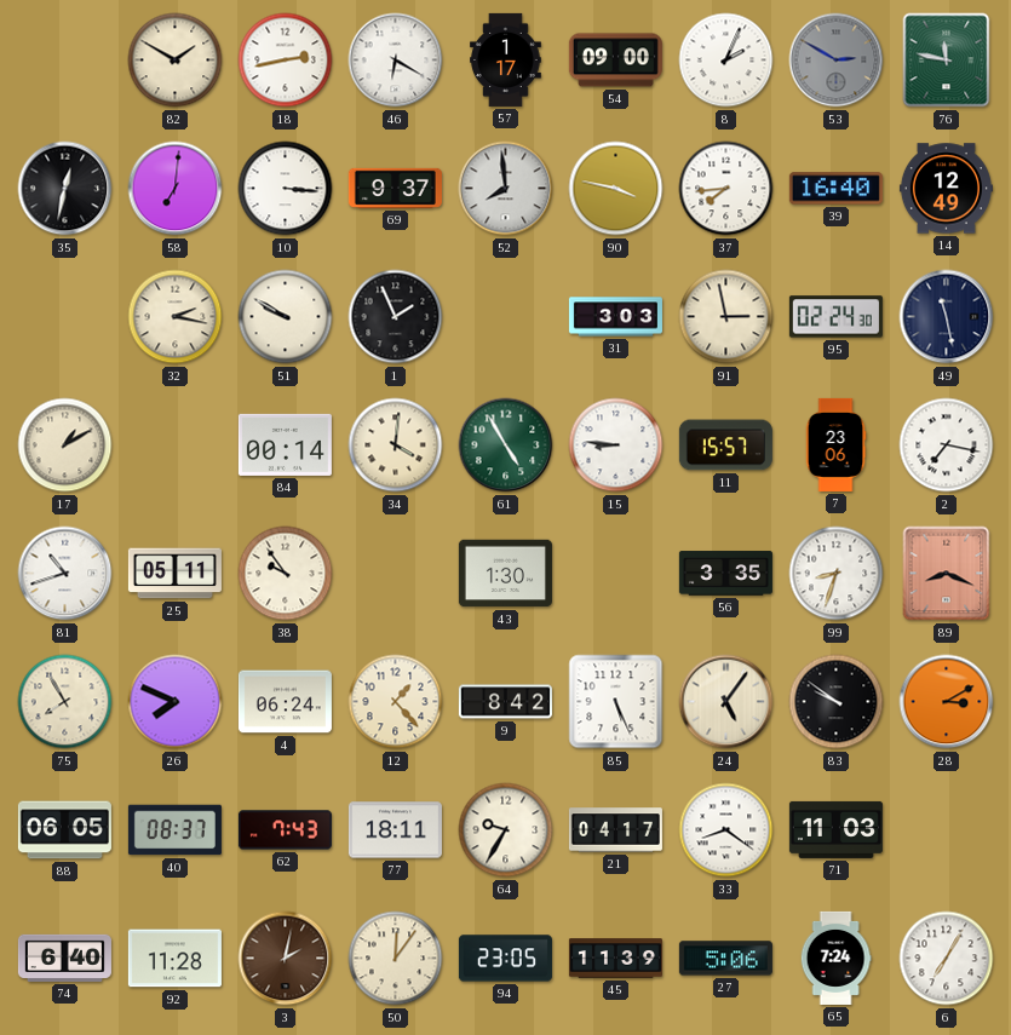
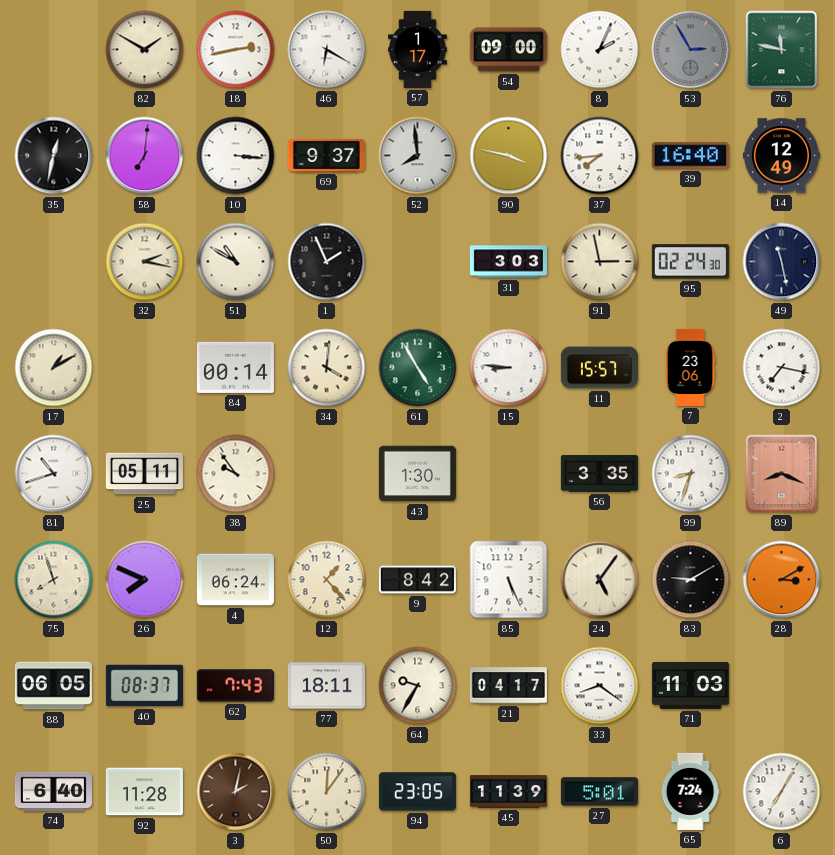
53: 2:50 -> 2:55 (691, 50)
51: 9:50 -> 10:50 (236, 262)
75: 7:55 -> 7:57 (54, 580)
83: 9:51 -> 9:10 (691, 580)
27: 5:06 -> 5:01 (599, 792)
